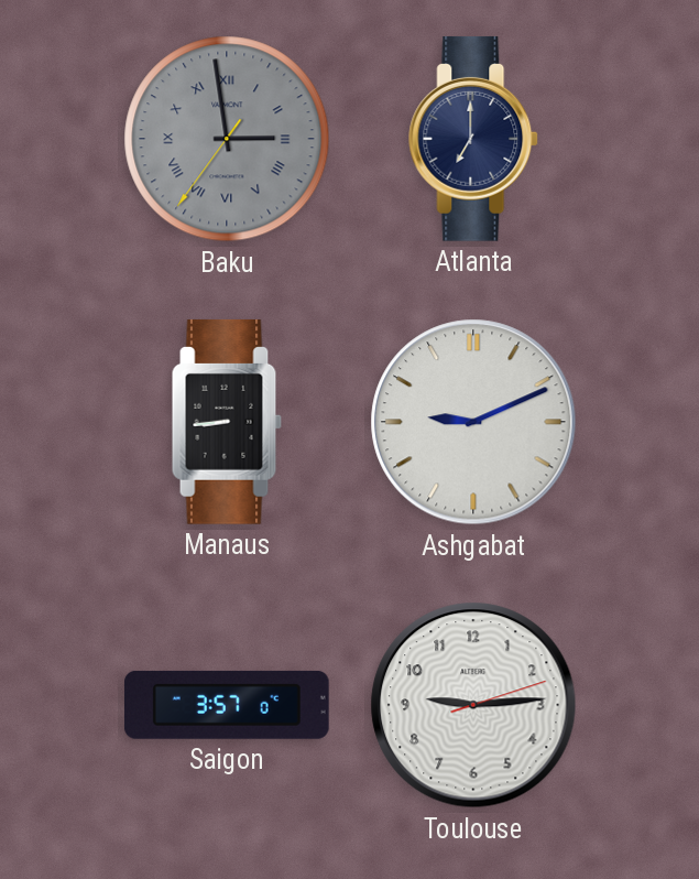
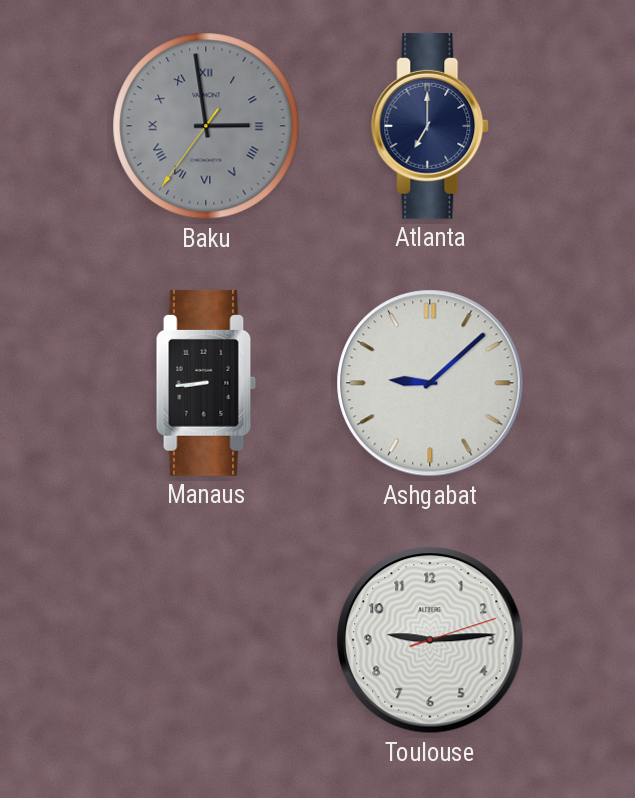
Ashgabat: 9:11 -> 9:08 (430, 383)
Saigon: 3:57 -> none (227, 705)
